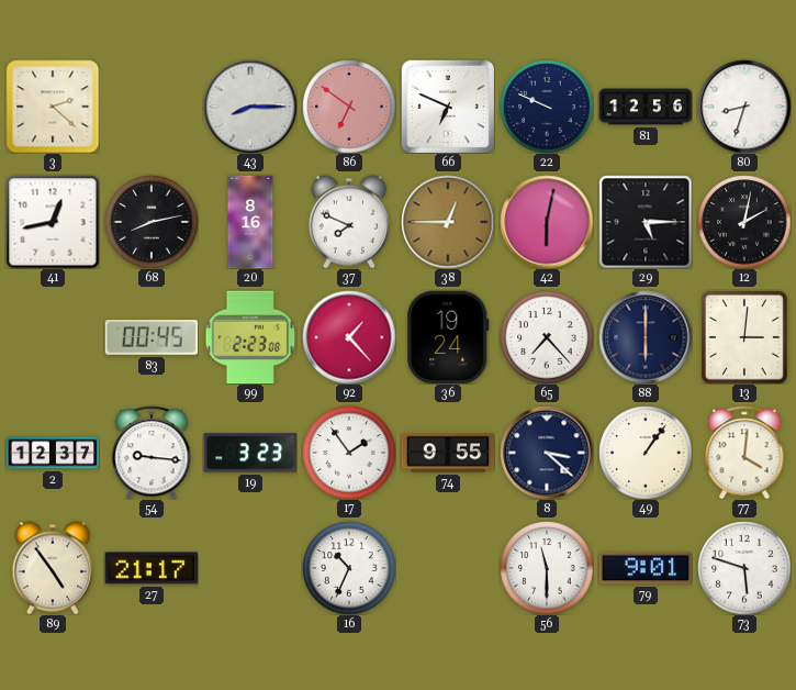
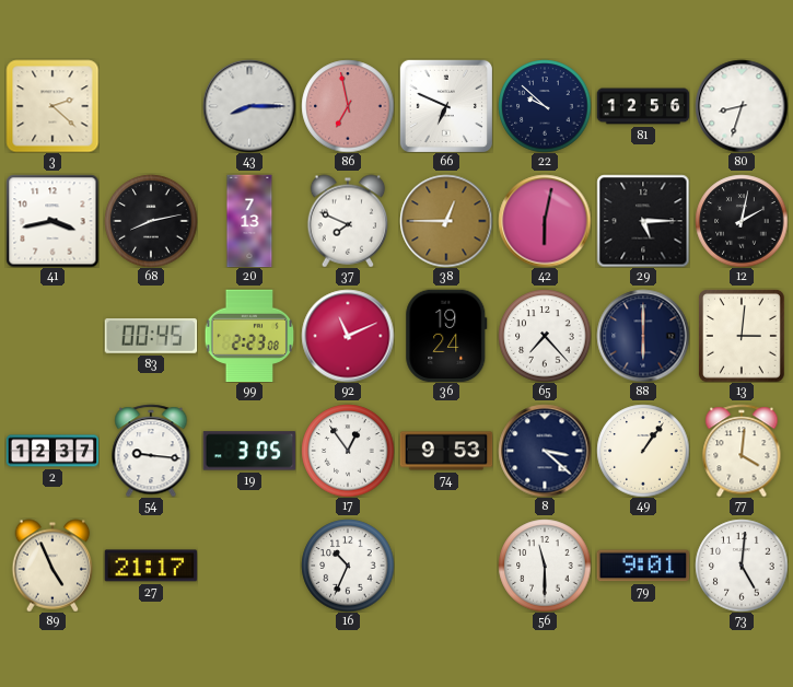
86: 6:51 -> 6:58 (348, 106)
22: 9:49 -> 9:52 (545, 106)
41: 12:43 -> 3:43 (53, 221)
20: 8:16 -> 7:13 (249, 221)
92: 1:23 -> 11:11 (348, 336)
19: 3:23 -> 3:05 (249, 451)
17: 1:54 -> 12:54 (348, 451)
74: 9:55 -> 9:53 (446, 451)
89: 4:54 -> 4:56 (53, 566)
73: 5:48 -> 5:01 (742, 566)
